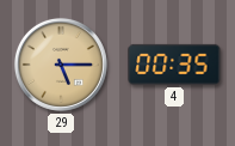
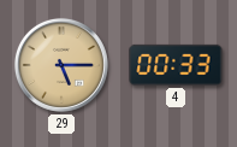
4: 00:35 -> 00:33 (176, 65)
